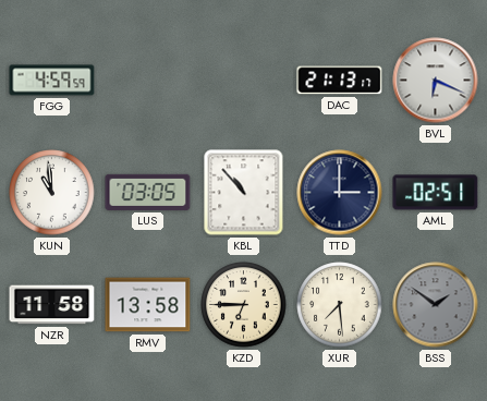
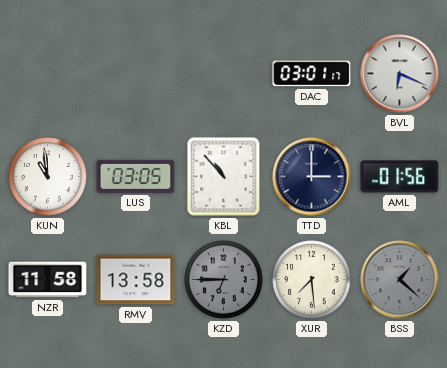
FGG: 4:59 -> none (52, 81)
DAC: 21:13 -> 03:01 (312, 74)
AML: 02:51 -> 01:56 (400, 177)
KZD dial: cream -> grey (224, 280)
BSS: 1:51 -> 1:22 (400, 280)
